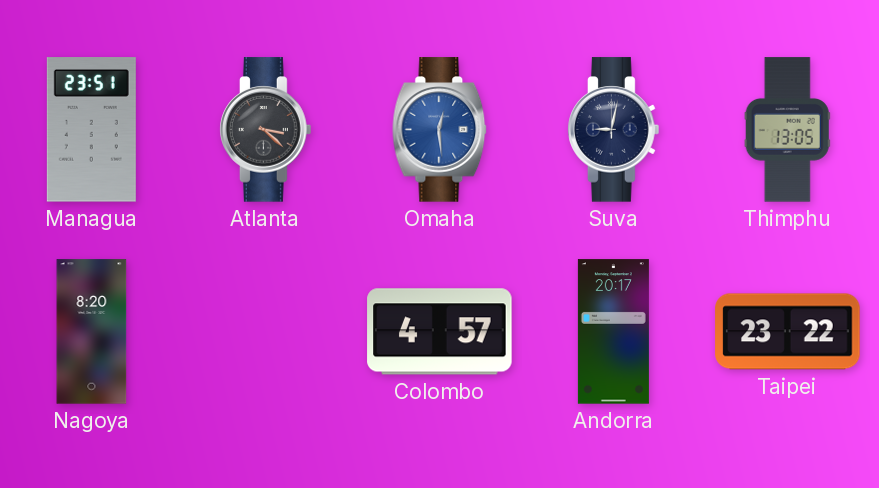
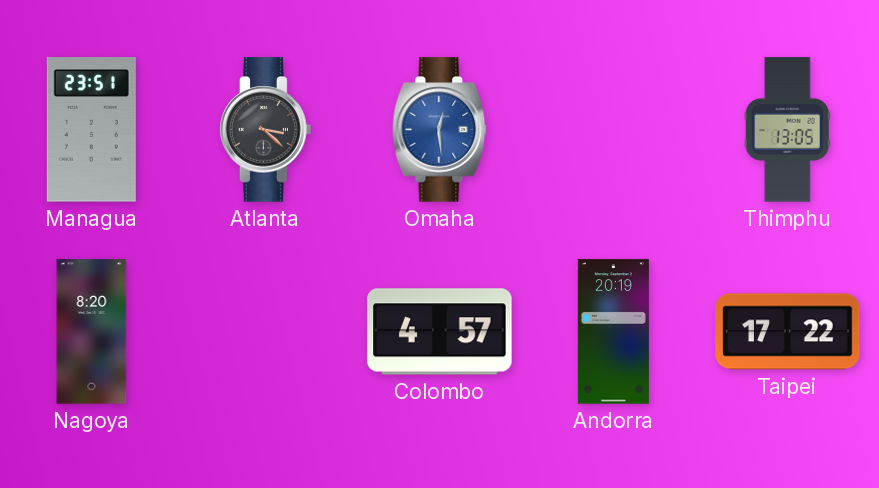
Suva: 9:02 -> none (614, 130)
Andorra: 20:17 -> 20:19 (613, 332)
Taipei: 23:22 -> 17:22 (788, 332)
